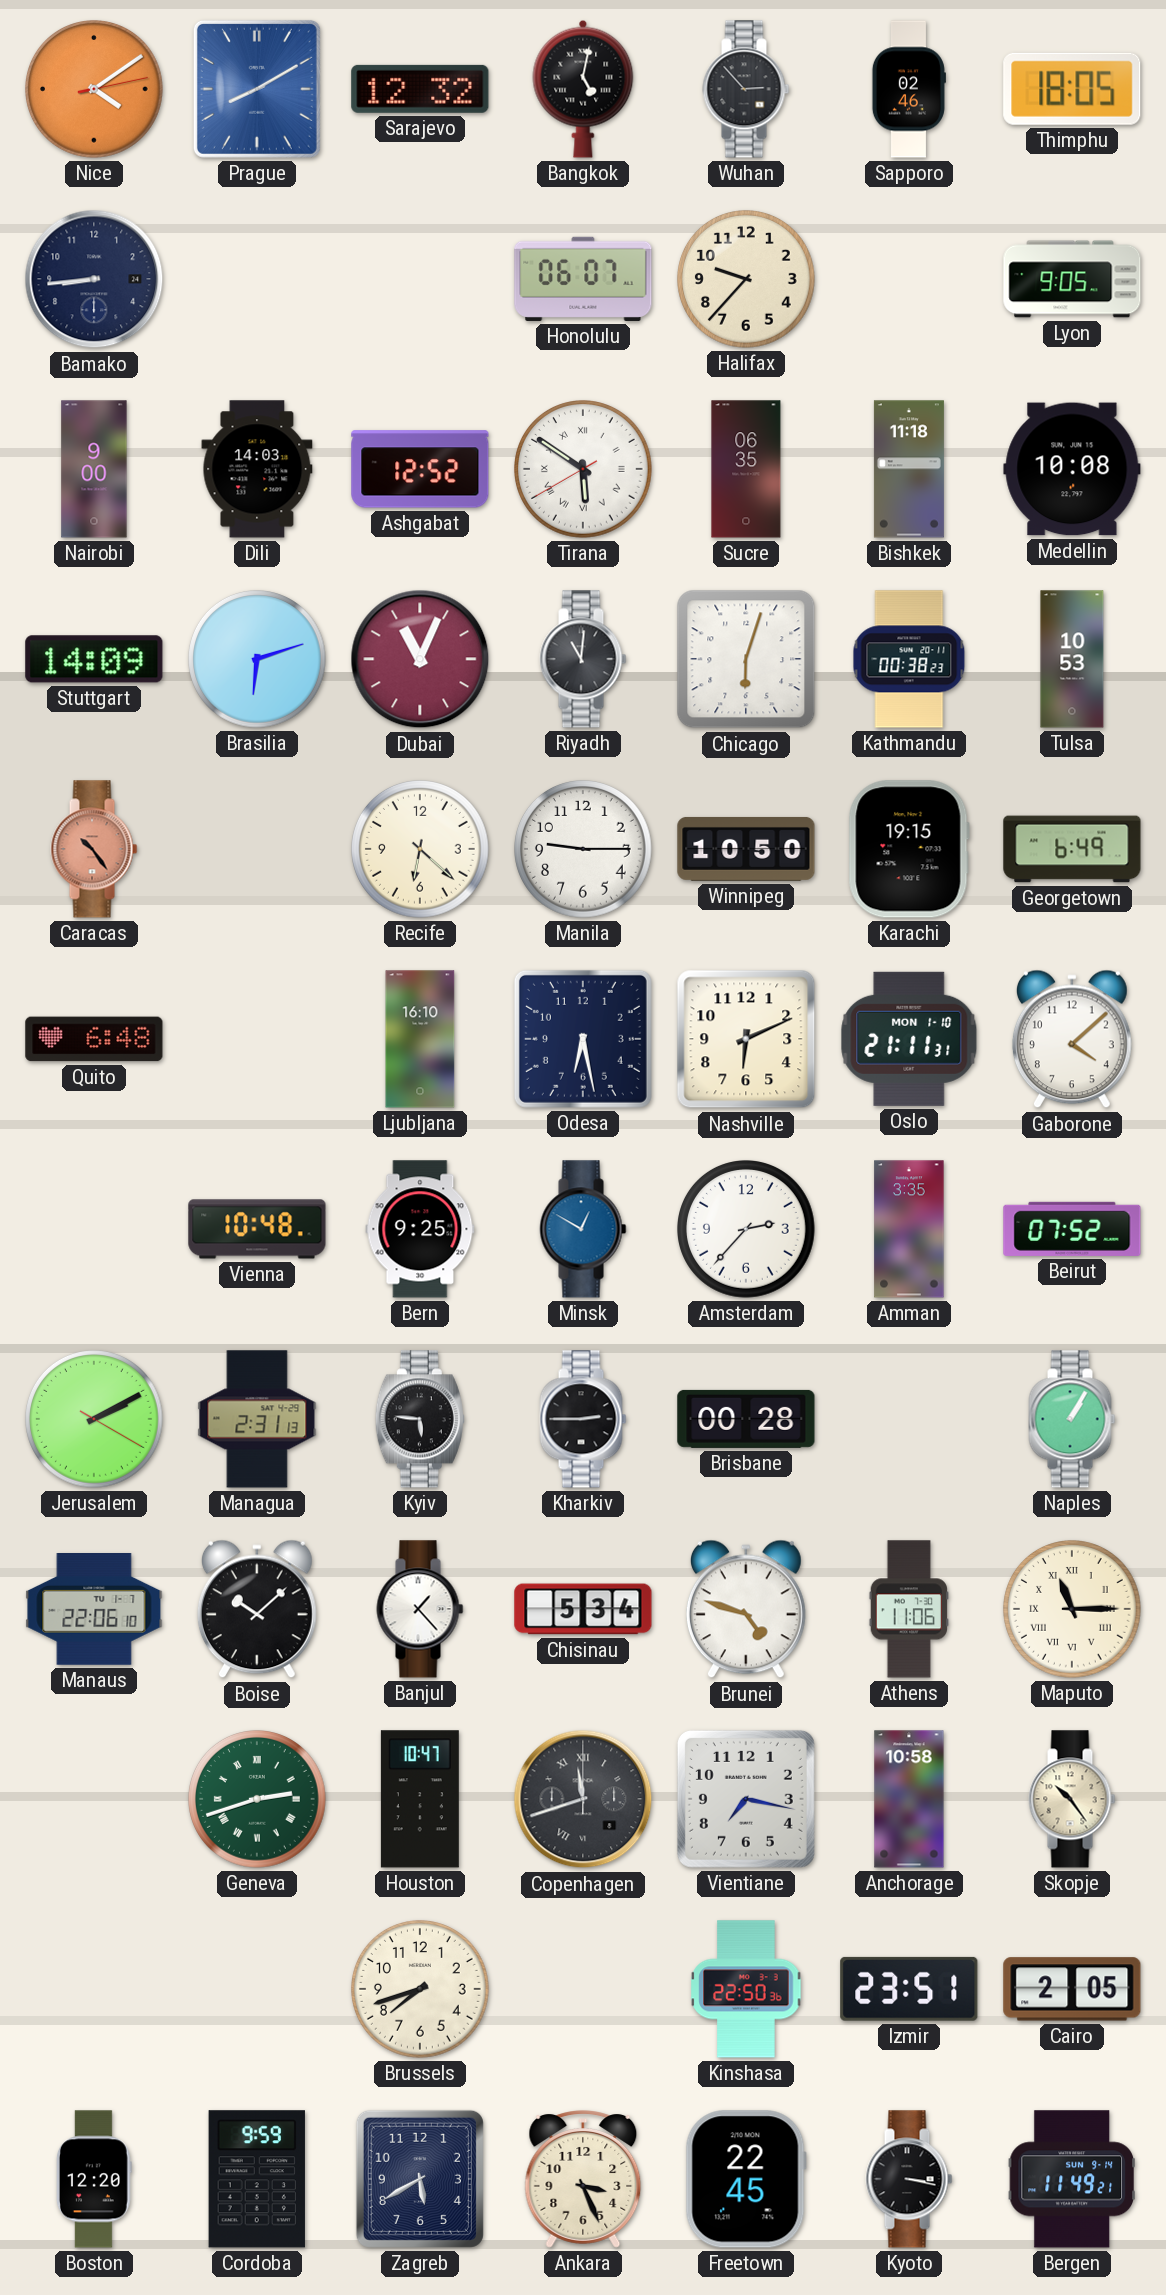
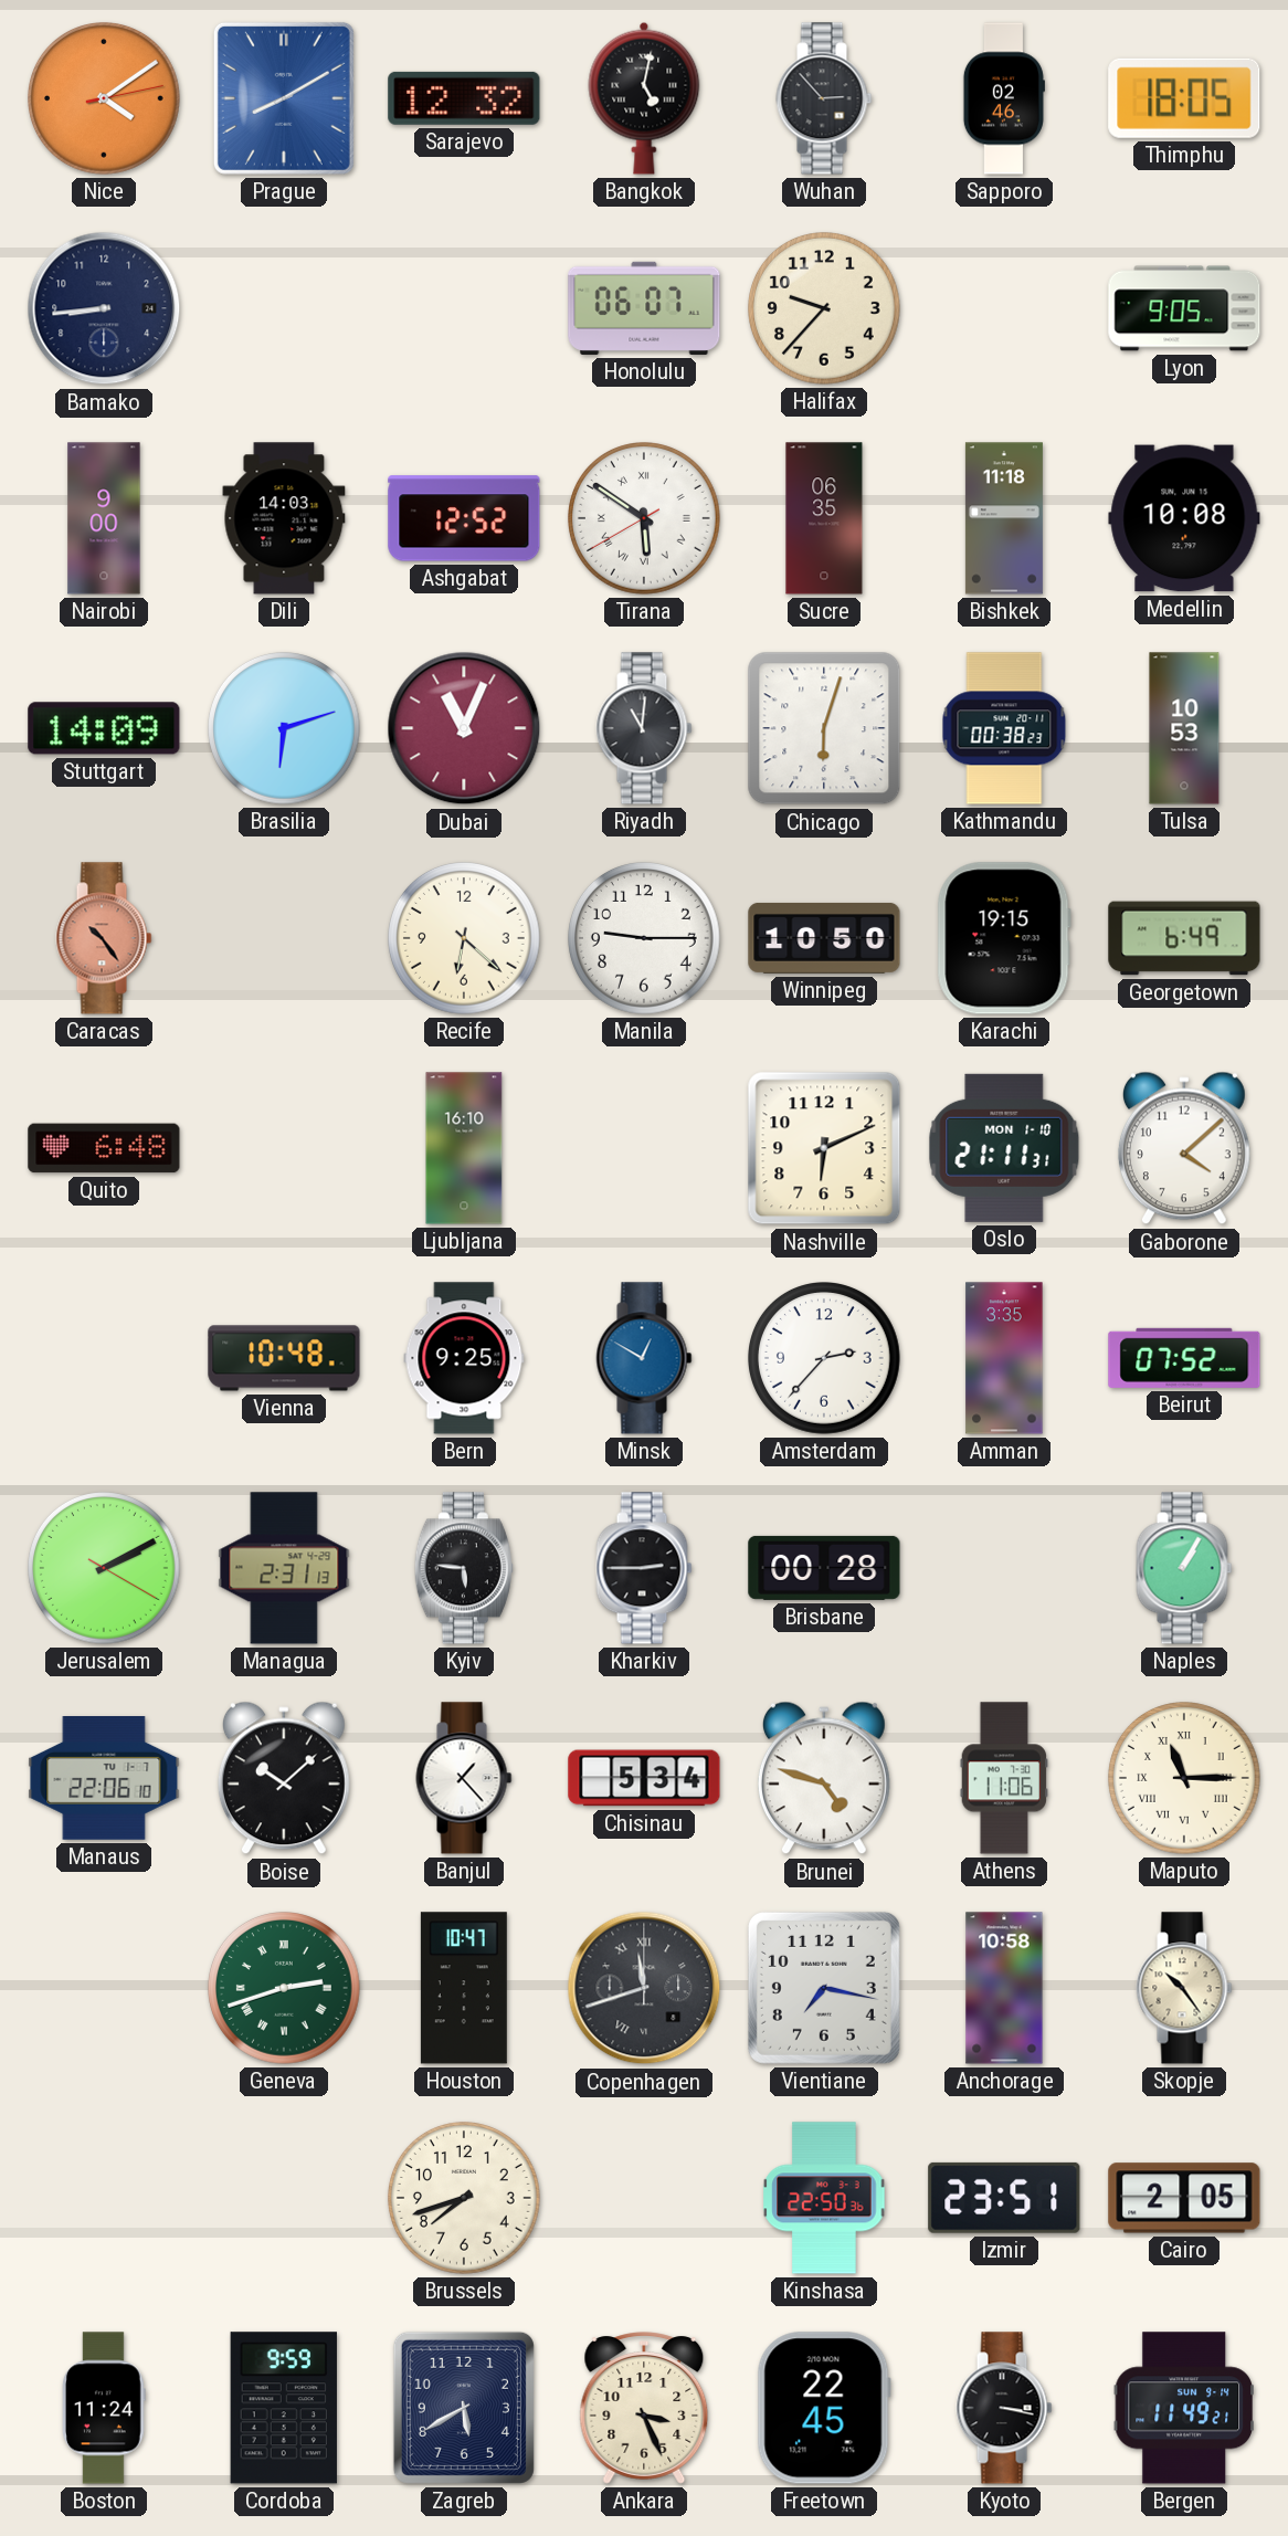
Odesa: 6:28 -> none (583, 1039)
Boston: 12:20 -> 11:24 (105, 2408)
